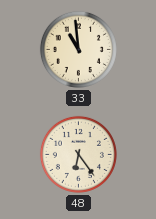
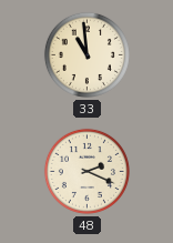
48: 6:24 -> 2:19 (86, 171)
